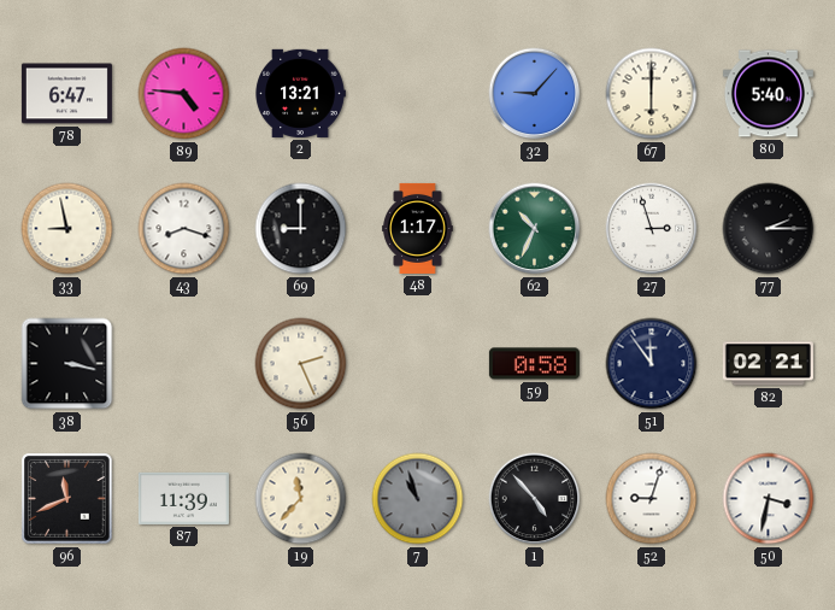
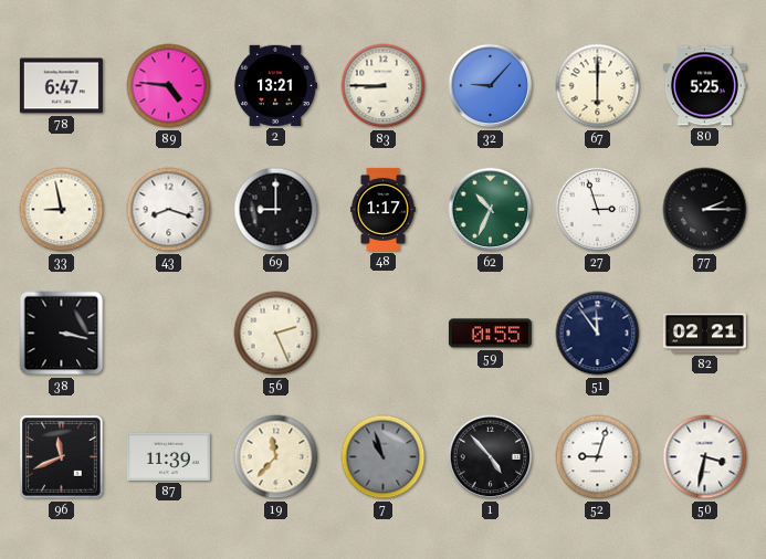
83: none -> 8:45 (384, 86)
80: 5:40 -> 5:25 (704, 86)
59: 0:58 -> 0:55 (490, 334)
